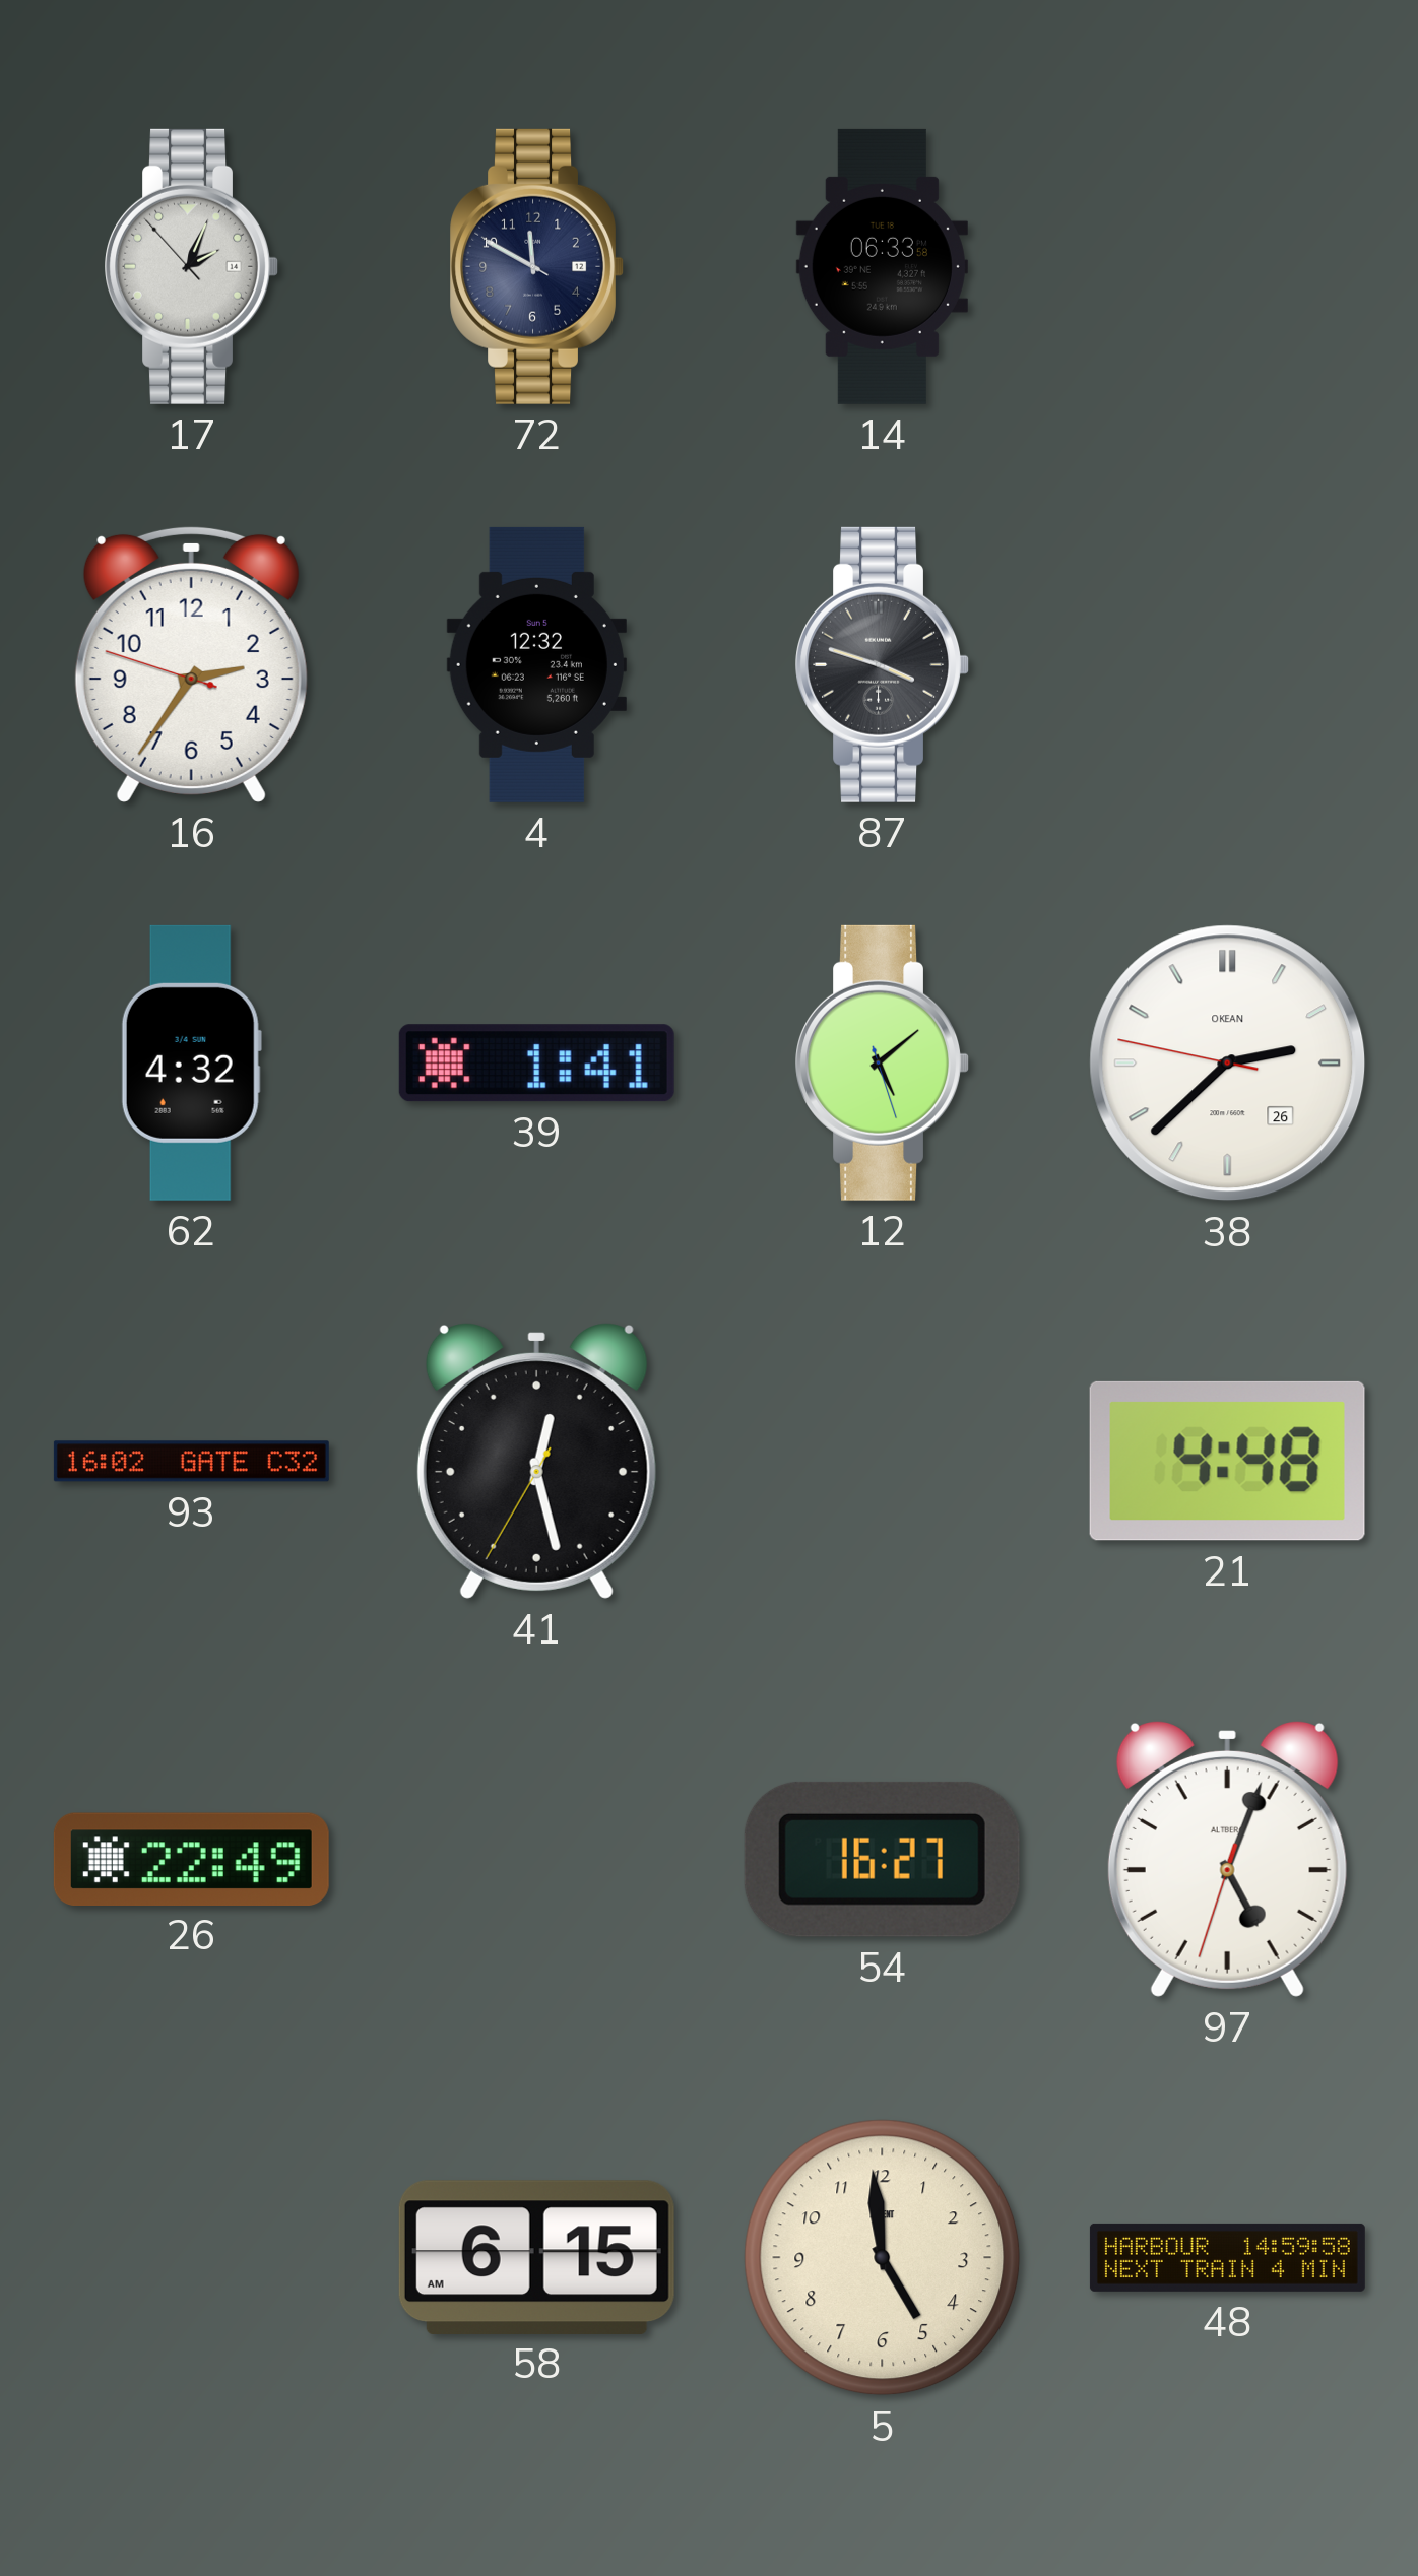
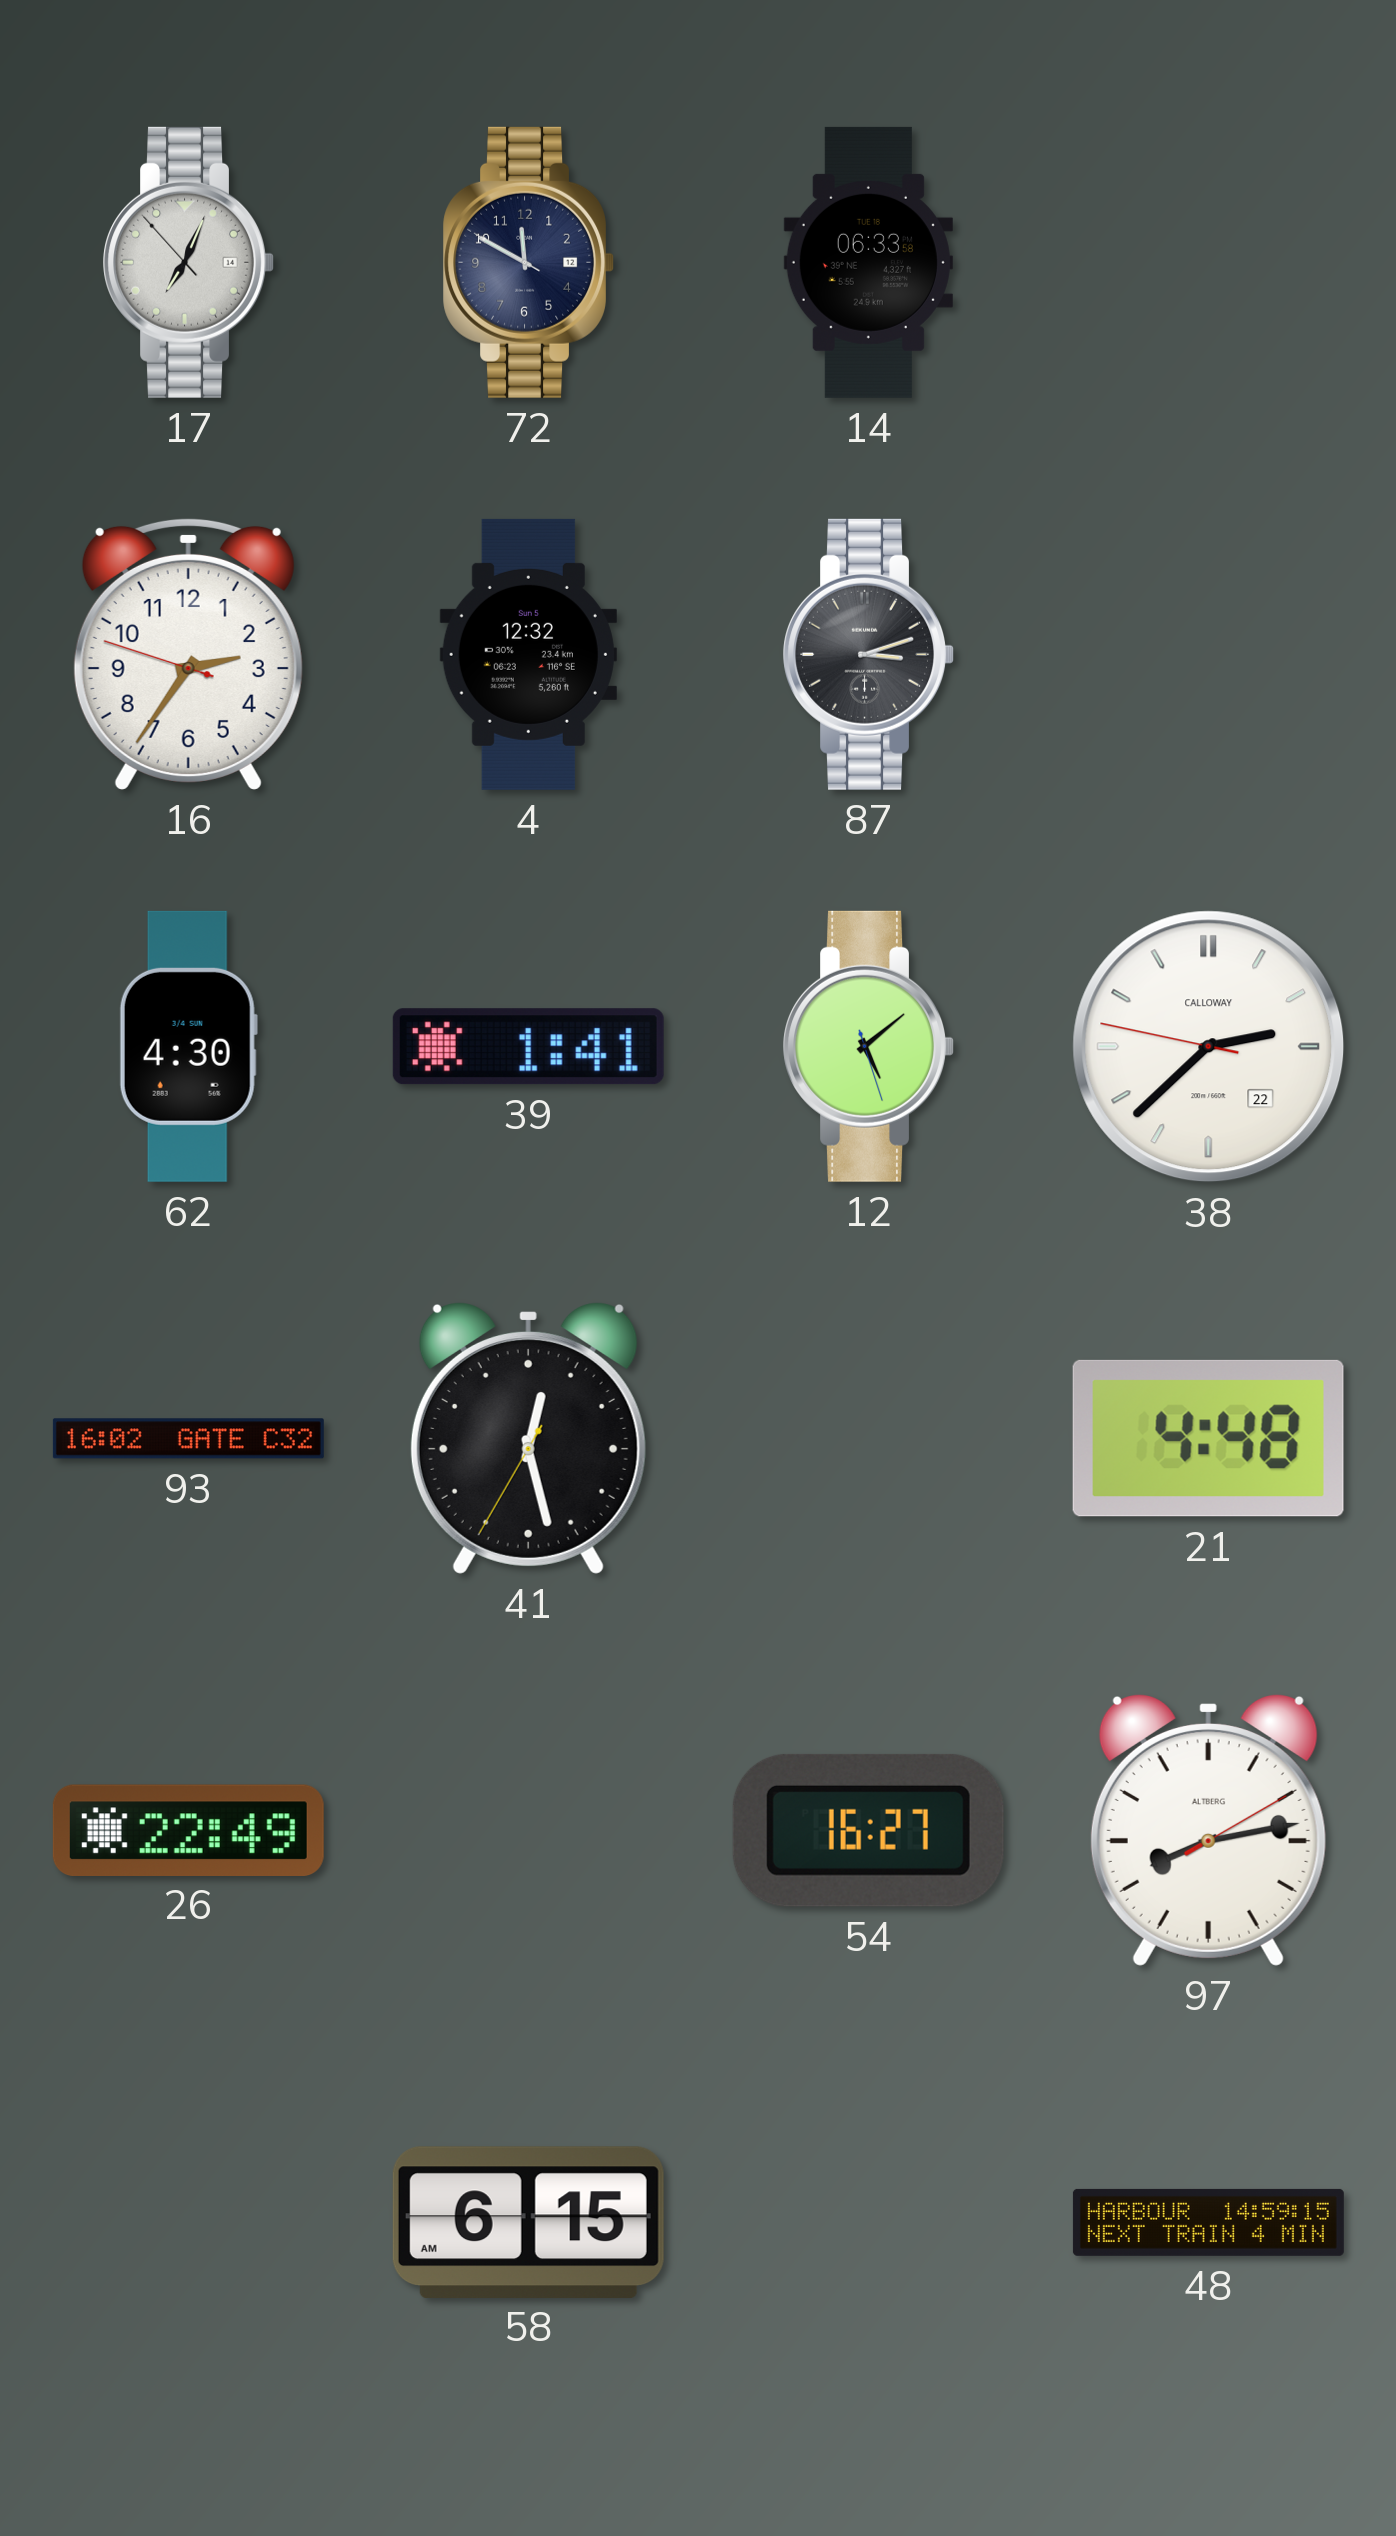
17: 2:03 -> 7:03 (188, 262)
87: 3:48 -> 3:12 (868, 654)
62: 4:32 -> 4:30 (188, 1046)
38 date: 26 -> 22 (1209, 1047)
38 brand: OKEAN -> CALLOWAY (1209, 1047)
97: 5:03 -> 8:13 (1208, 1830)
5: 4:59 -> none (883, 2258)
48: 14:59:58 -> 14:59:15 (1208, 2222)
